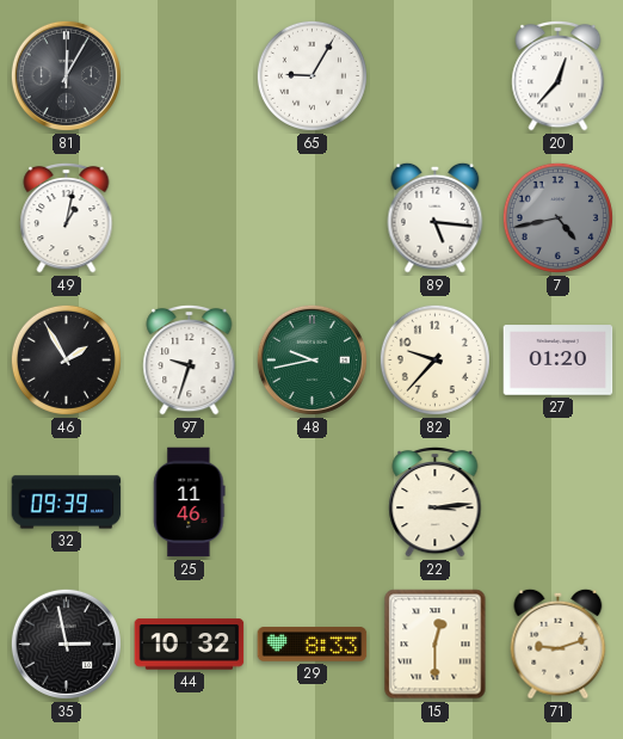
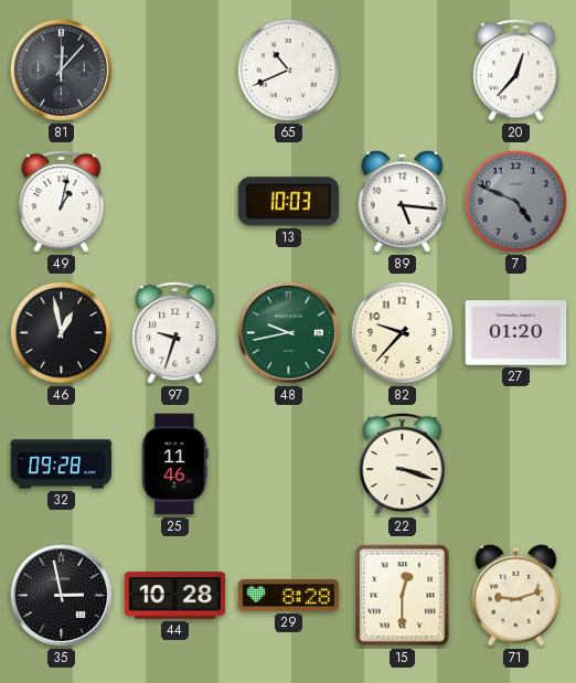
81: 12:05 -> 12:07 (61, 70)
65: 9:05 -> 10:41 (288, 70)
13: none -> 10:03 (289, 202)
7: 4:43 -> 4:49 (515, 201)
46: 1:55 -> 12:58 (61, 332)
32: 09:39 -> 09:28 (62, 465)
22: 3:14 -> 3:18 (403, 463)
44: 10:32 -> 10:28 (175, 596)
29: 8:33 -> 8:28 (289, 596)
